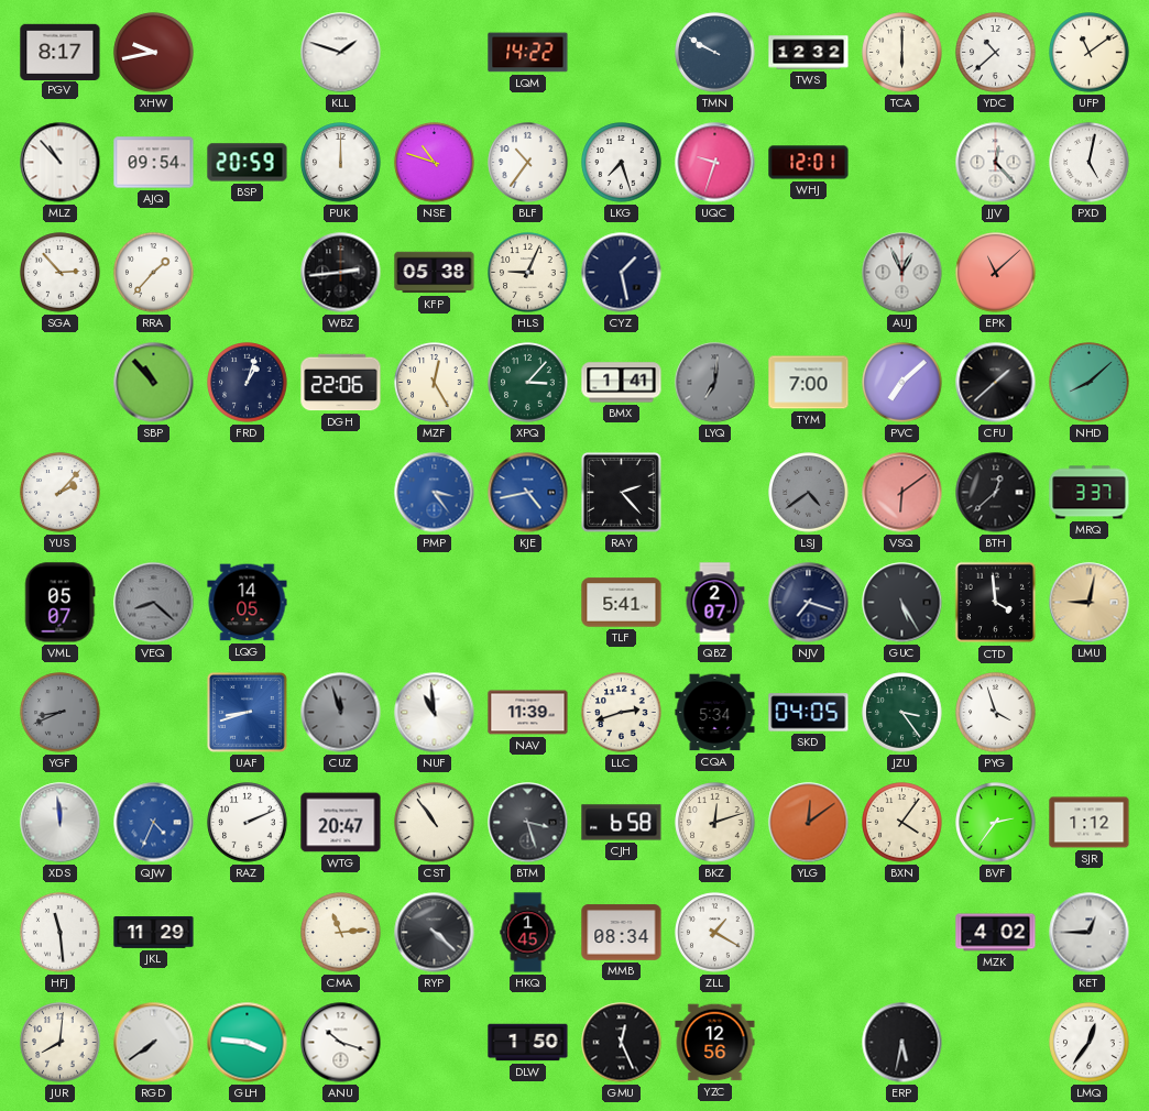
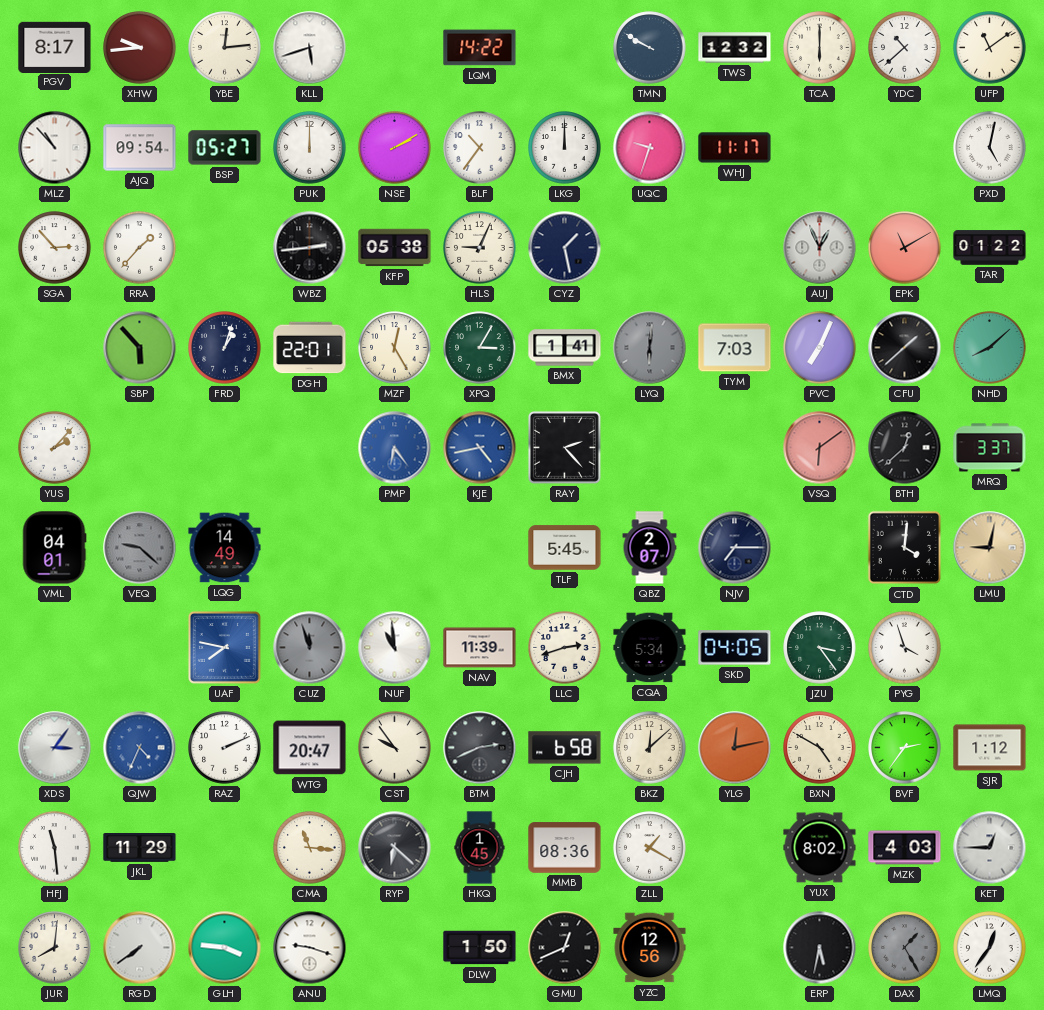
XHW: 9:43 -> 9:44 (140, 48)
YBE: none -> 12:14 (225, 48)
KLL: 1:48 -> 5:42 (310, 48)
BSP: 20:59 -> 05:27 (225, 148)
NSE: 10:48 -> 2:10 (395, 148)
LKG: 7:27 -> 12:00 (565, 148)
WHJ: 12:01 -> 11:17 (735, 148)
JJV: 12:23 -> none (996, 163)
EPK: 11:08 -> 11:10 (905, 248)
TAR: none -> 01:22 (990, 248)
SBP: 10:53 -> 5:53 (140, 348)
DGH: 22:06 -> 22:01 (310, 348)
XPQ: 3:07 -> 3:05 (480, 348)
LYQ: 7:01 -> 6:01 (650, 348)
TYM: 7:00 -> 7:03 (735, 348)
PVC: 7:08 -> 7:04 (820, 348)
PMP: 3:24 -> 6:24 (395, 448)
LSJ: 4:39 -> none (809, 493)
VML: 05:07 -> 04:01 (54, 548)
VEQ: 8:22 -> 9:22 (140, 548)
LQG: 14:05 -> 14:49 (225, 548)
TLF: 5:41 -> 5:45 (565, 548)
NJV: 7:18 -> 7:15 (735, 548)
GUC: 5:25 -> none (902, 603)
CTD: 3:59 -> 4:01 (905, 548)
YGF: 8:41 -> none (61, 713)
UAF: 8:42 -> 7:47 (224, 647)
XDS: 11:59 -> 3:06 (55, 748)
CST: 10:54 -> 9:54 (395, 748)
BTM: 3:27 -> 2:41 (480, 748)
BKZ: 12:12 -> 12:08 (650, 748)
YLG: 12:09 -> 12:13 (735, 748)
BXN: 4:06 -> 4:50 (820, 748)
CMA: 11:14 -> 11:16 (310, 848)
RYP: 4:22 -> 6:22 (395, 848)
MMB: 08:34 -> 08:36 (565, 848)
YUX: none -> 8:02 (820, 848)
MZK: 4:02 -> 4:03 (905, 848)
ANU: 10:18 -> 9:18 (310, 948)
GMU: 12:26 -> 12:41 (565, 948)
DAX: none -> 1:25 (905, 948)
